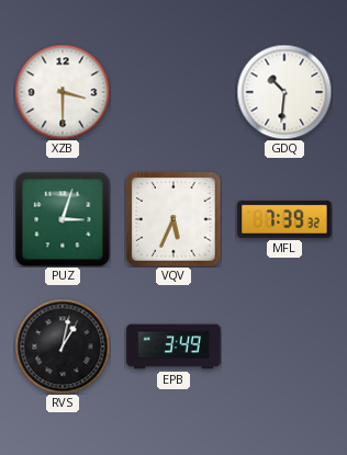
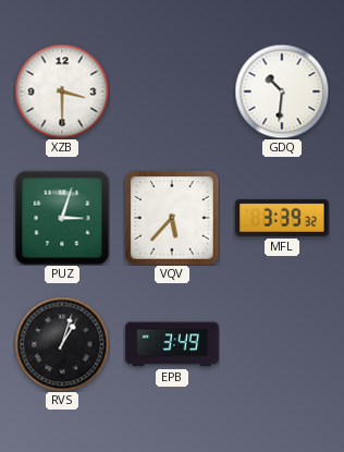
VQV: 5:34 -> 5:37 (172, 218)
MFL: 7:39 -> 3:39 (282, 218)
RVS: 1:02 -> 1:03 (62, 344)
